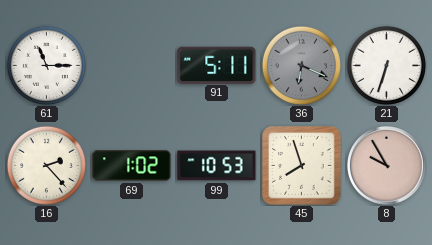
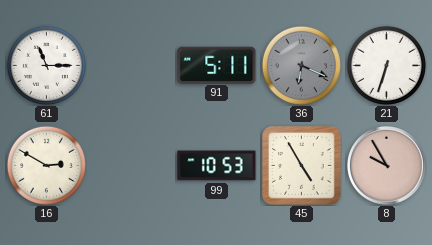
16: 2:23 -> 2:50 (46, 165)
69: 1:02 -> none (132, 166)
45: 7:57 -> 4:55 (302, 166)
